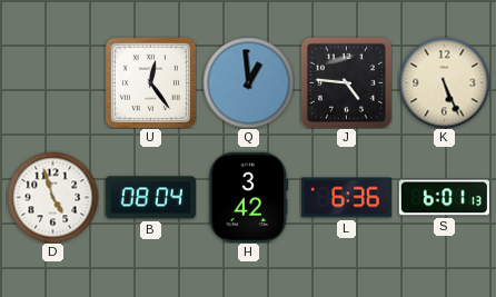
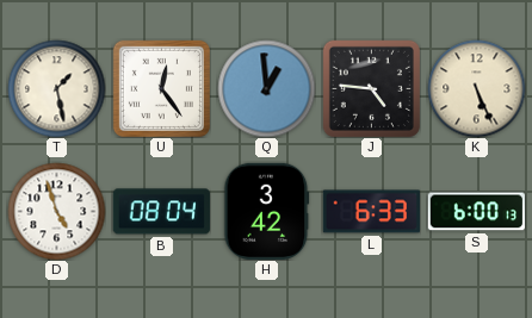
T: none -> 1:28 (56, 88)
L: 6:36 -> 6:33 (371, 212)
S: 6:01 -> 6:00 (476, 212)
